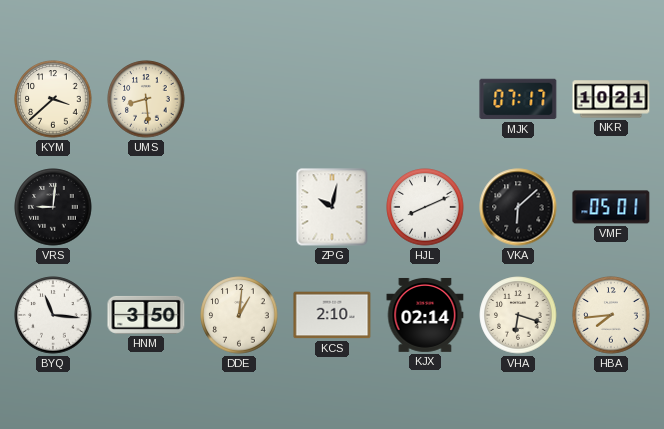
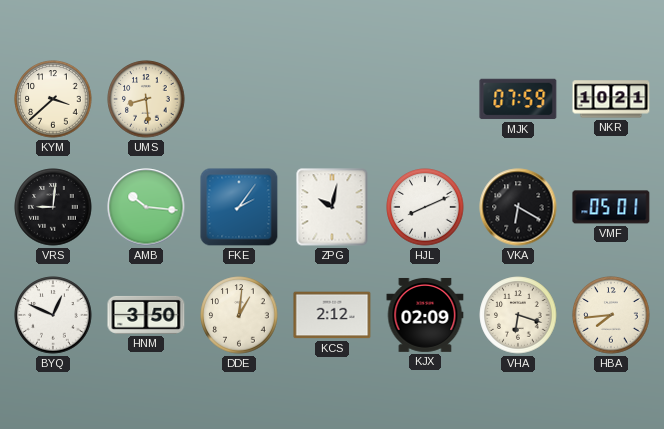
MJK: 07:17 -> 07:59 (518, 99)
AMB: none -> 10:16 (146, 207)
FKE: none -> 2:06 (239, 207)
VKA: 6:08 -> 6:20 (518, 207)
BYQ: 11:16 -> 12:49 (53, 315)
KCS: 2:10 -> 2:12 (332, 315)
KJX: 02:14 -> 02:09 (425, 315)
